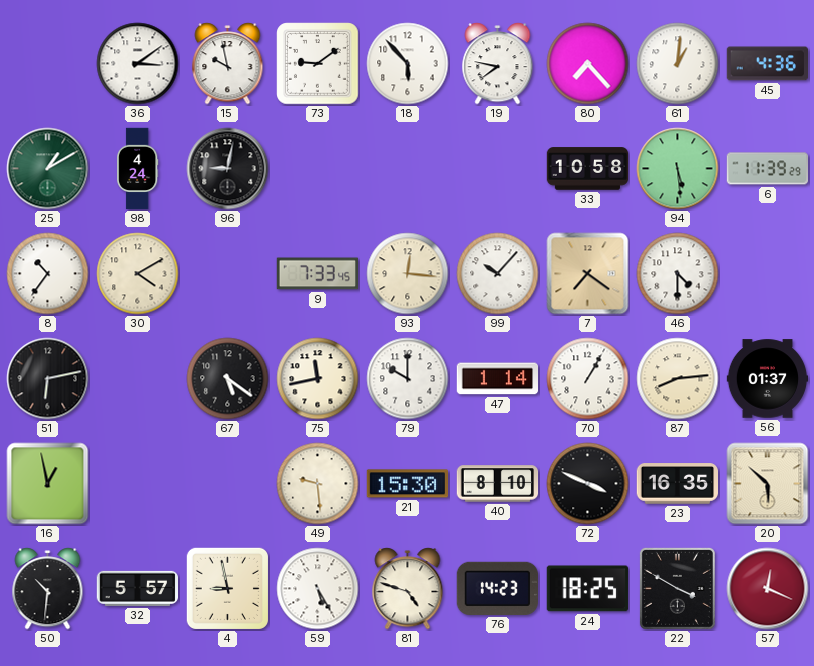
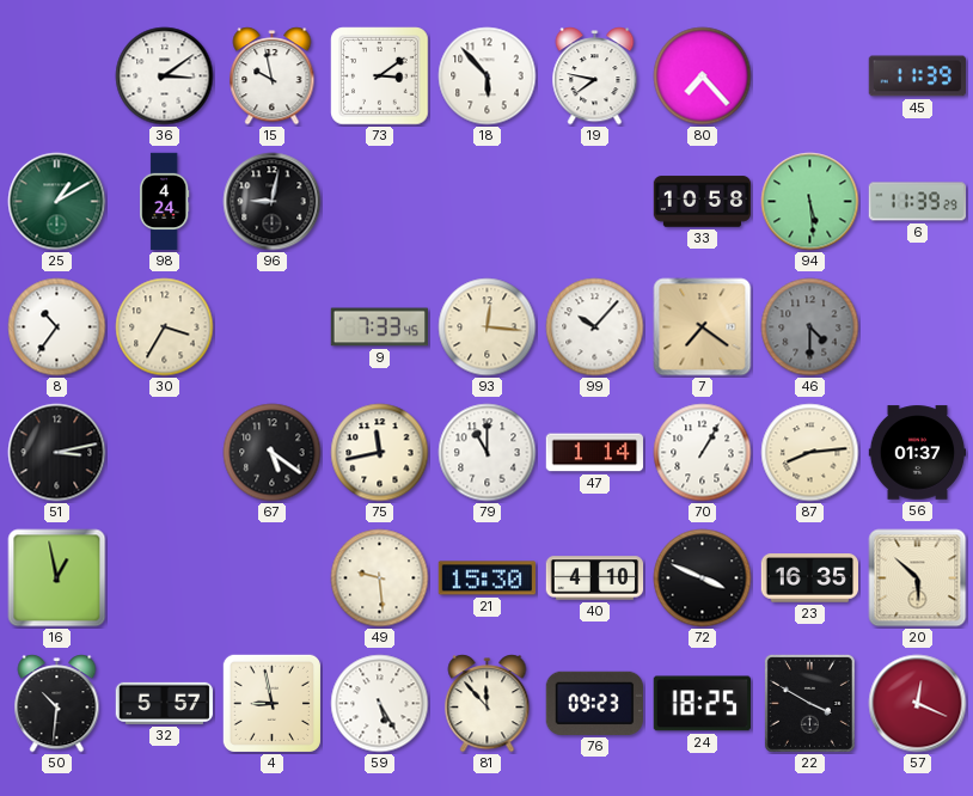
73: 9:09 -> 3:09 (380, 76)
61: 1:01 -> none (678, 64)
45: 4:36 -> 11:39 (917, 76)
30: 4:10 -> 3:35 (165, 327)
46 dial: white -> grey (810, 327)
51: 6:13 -> 3:13 (57, 453)
79: 10:00 -> 11:00 (488, 453)
40: 8:10 -> 4:10 (595, 578)
81: 4:48 -> 11:53 (488, 704)
76: 14:23 -> 09:23 (594, 703)
